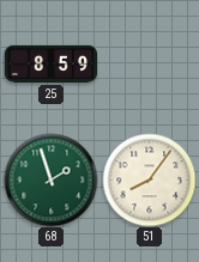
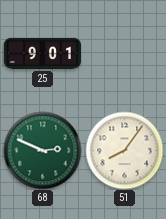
25: 8:59 -> 9:01 (42, 53)
68: 1:57 -> 2:49 (42, 150)
